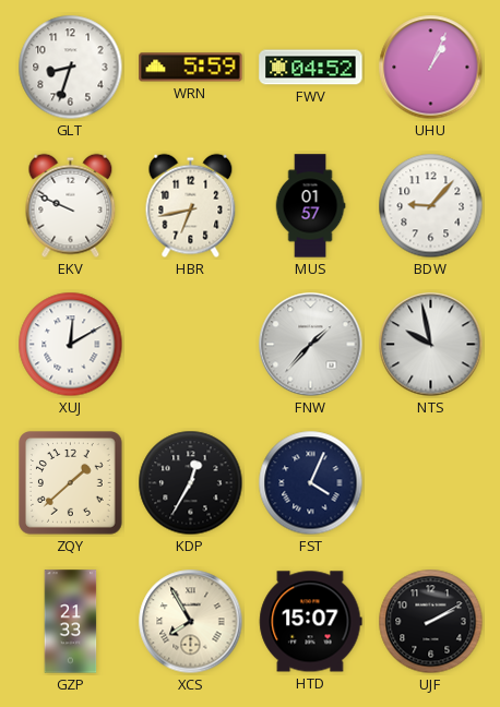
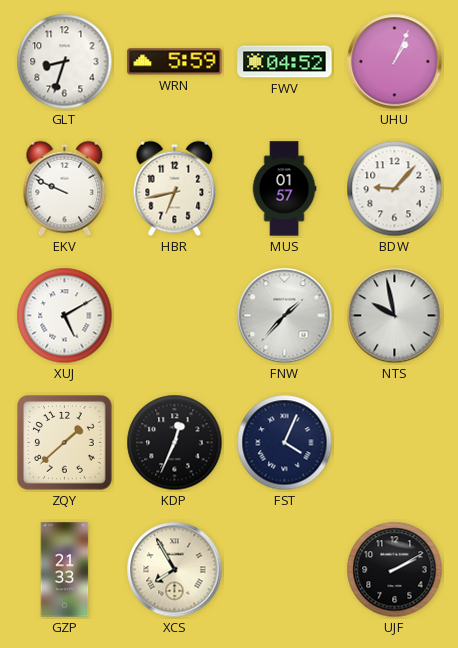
XUJ: 12:10 -> 5:10 (65, 316)
KDP: 12:35 -> 12:34 (175, 443)
HTD: 15:07 -> none (311, 622)
